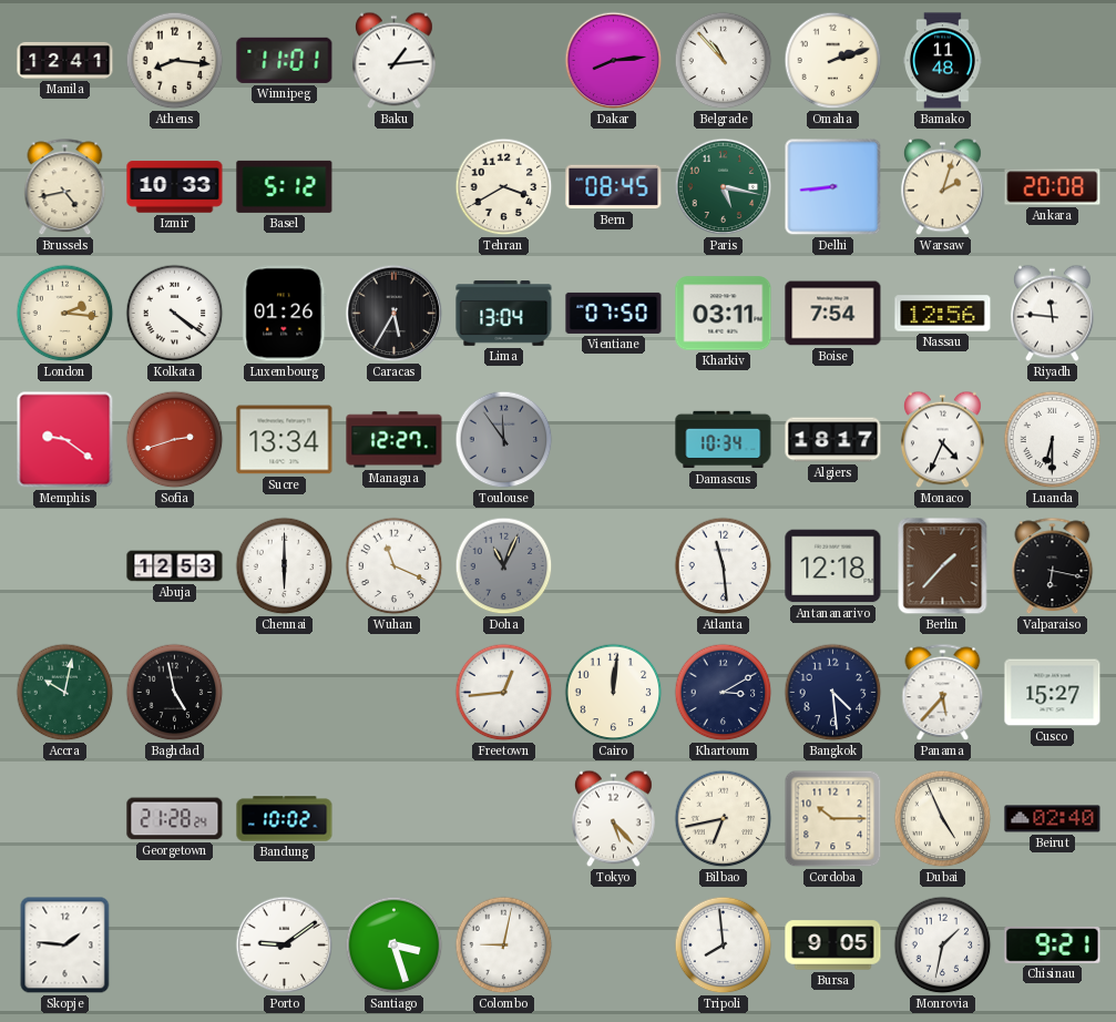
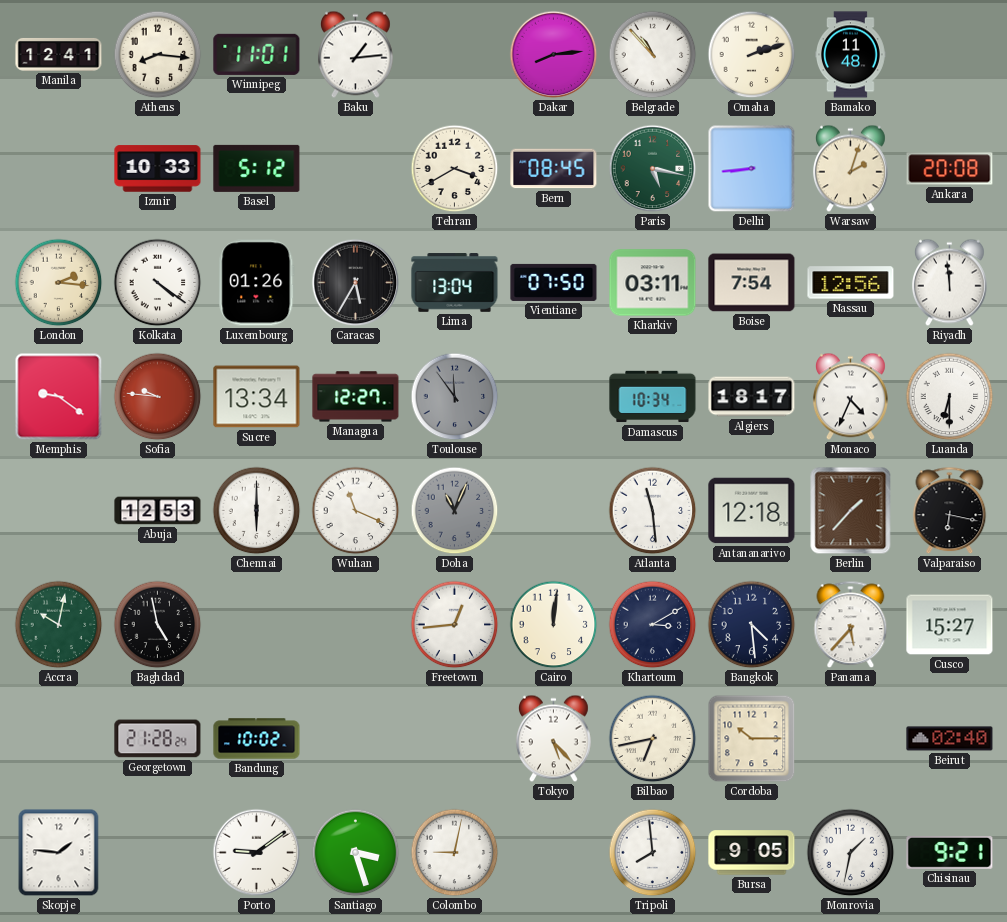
Brussels: 4:43 -> none (65, 187)
Riyadh: 11:46 -> 11:59 (950, 283)
Sofia: 2:42 -> 9:46 (158, 397)
Dubai: 4:56 -> none (943, 819)
